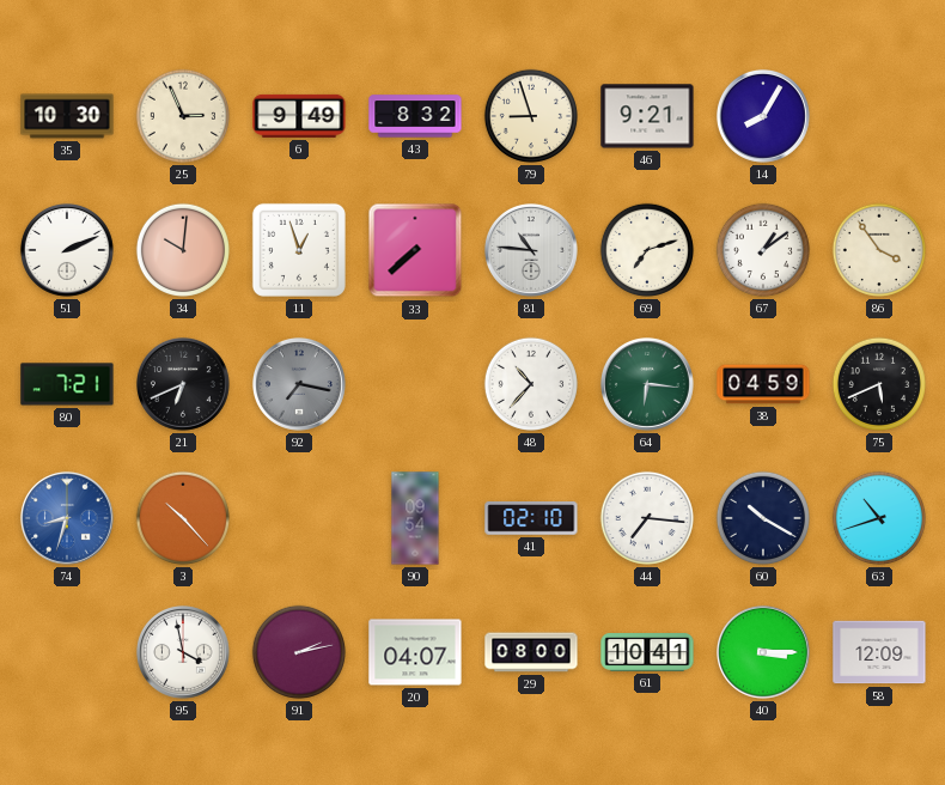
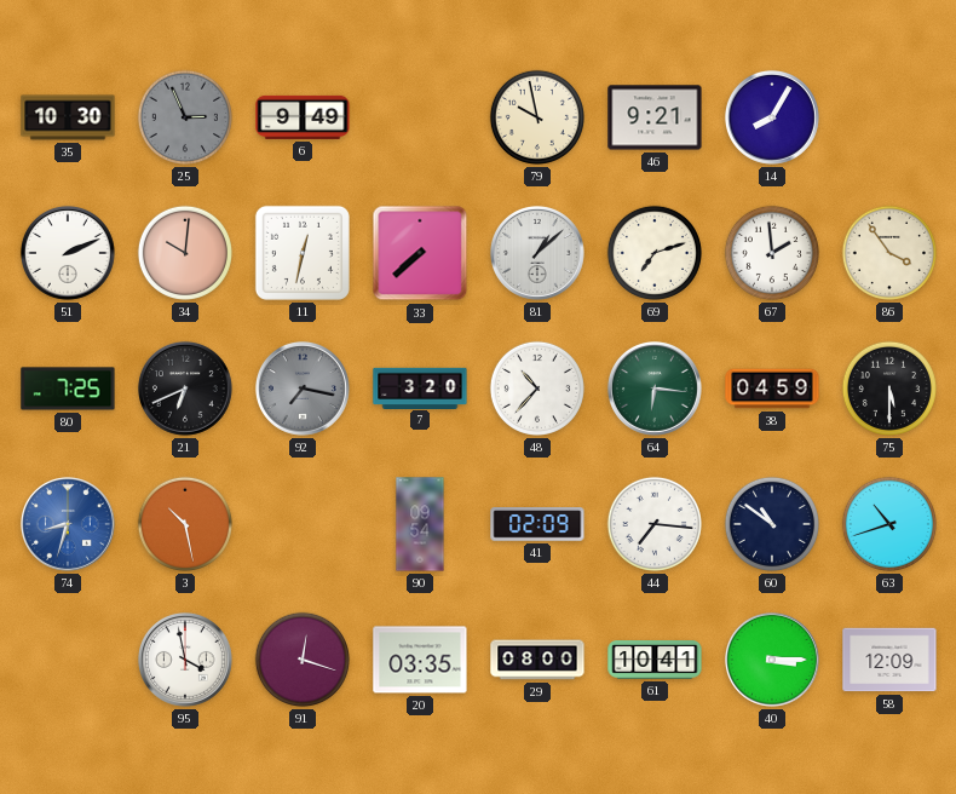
25 dial: cream -> grey (185, 117)
43: 8:32 -> none (415, 116)
79: 8:57 -> 9:58 (537, 117)
11: 12:57 -> 12:32 (303, 253)
81: 10:46 -> 1:08 (537, 253)
67: 1:09 -> 1:59 (772, 253)
80: 7:21 -> 7:25 (68, 389)
7: none -> 3:20 (420, 387)
75: 5:41 -> 5:30 (889, 389)
3: 10:23 -> 10:28 (185, 524)
41: 02:10 -> 02:09 (537, 524)
60: 10:20 -> 10:51 (772, 524)
91: 2:13 -> 12:18 (303, 660)
20: 04:07 -> 03:35 (420, 660)
